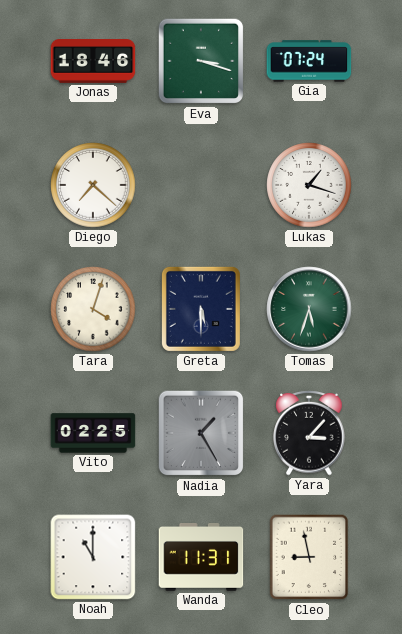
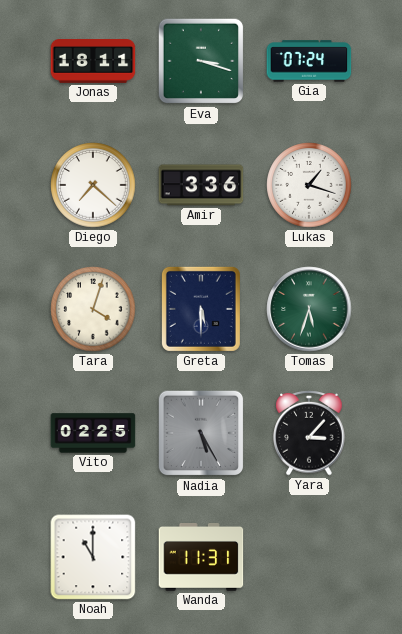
Jonas: 18:46 -> 18:11 (93, 62)
Amir: none -> 3:36 (201, 185)
Nadia: 1:25 -> 5:25 (201, 433)
Cleo: 8:58 -> none (309, 557)
